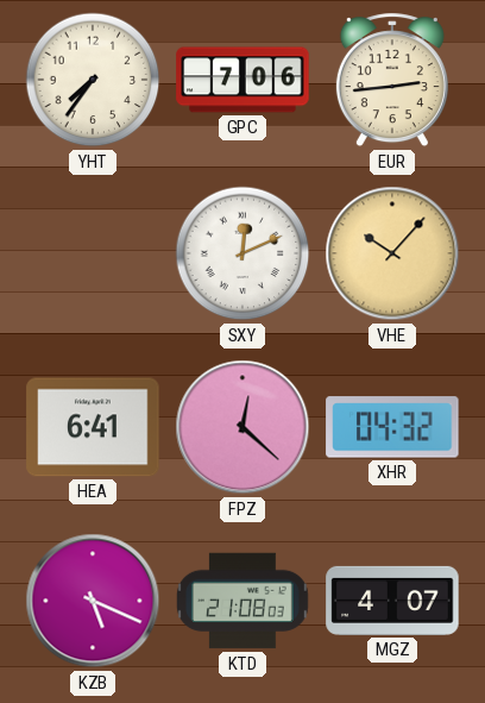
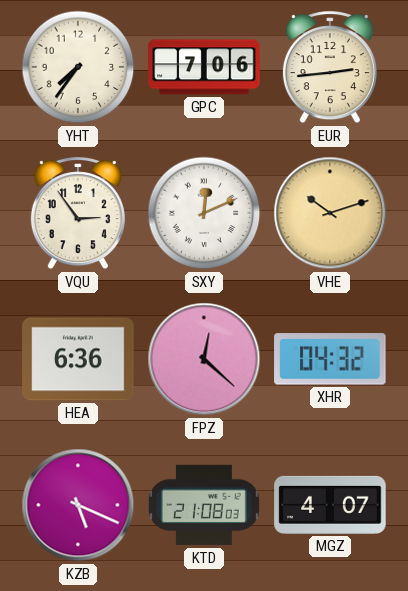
VQU: none -> 2:54 (78, 214)
VHE: 10:07 -> 10:12 (330, 213)
HEA: 6:41 -> 6:36 (78, 359)
